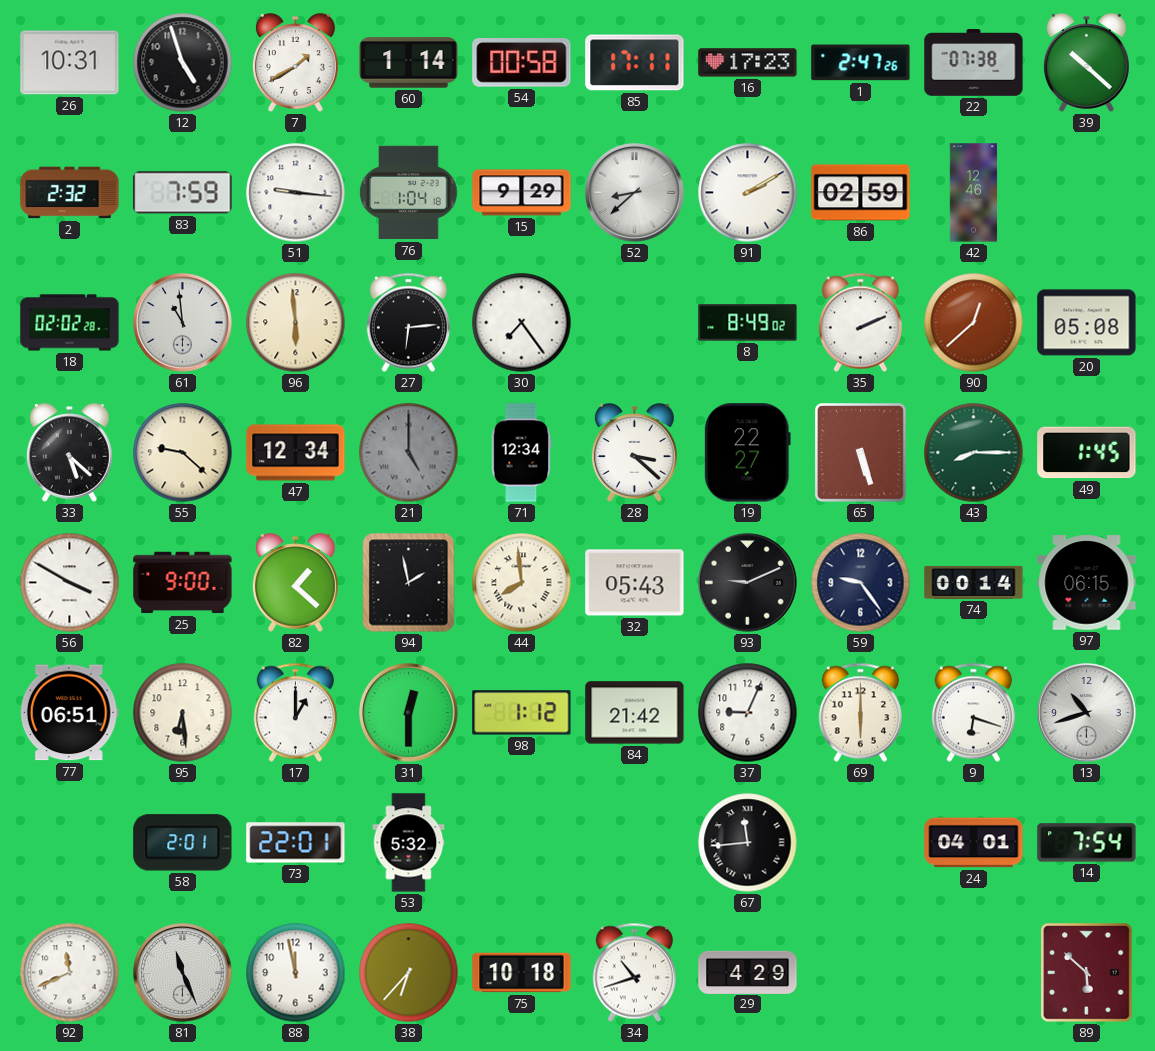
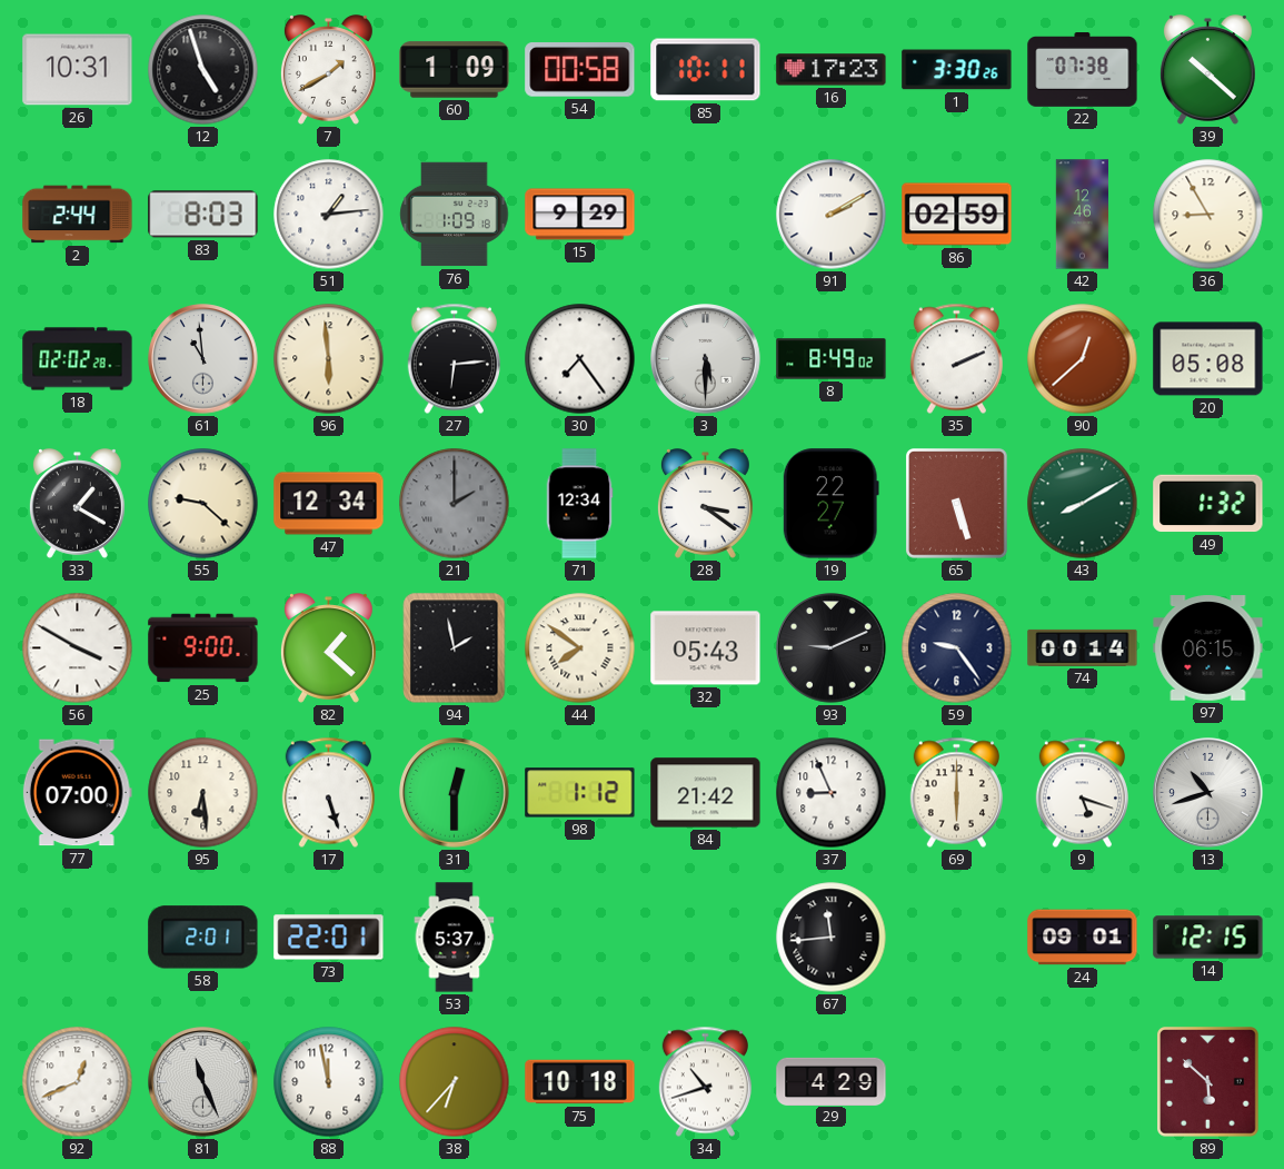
60: 1:14 -> 1:09 (455, 70)
85: 17:11 -> 10:11 (706, 70)
1: 2:47 -> 3:30 (957, 70)
2: 2:32 -> 2:44 (78, 215)
83: 7:59 -> 8:03 (203, 215)
51: 9:16 -> 1:14 (329, 215)
76: 1:04 -> 1:09 (455, 215)
52: 8:38 -> none (635, 193)
36: none -> 8:55 (1208, 215)
3: none -> 5:30 (706, 359)
33: 5:22 -> 1:20 (77, 504)
21: 5:00 -> 2:00 (455, 504)
28: 3:22 -> 3:21 (705, 504)
43: 8:15 -> 8:10 (1083, 504)
49: 1:45 -> 1:32 (1208, 504)
44: 7:59 -> 7:51 (580, 648)
77: 06:51 -> 07:00 (77, 793)
17: 1:00 -> 5:27 (328, 793)
37: 9:04 -> 8:56 (832, 793)
9: 6:18 -> 5:18 (1082, 793)
53: 5:32 -> 5:37 (455, 938)
24: 04:01 -> 09:01 (1083, 938)
14: 7:54 -> 12:15 (1208, 938)
92: 11:41 -> 12:41 (78, 1082)
